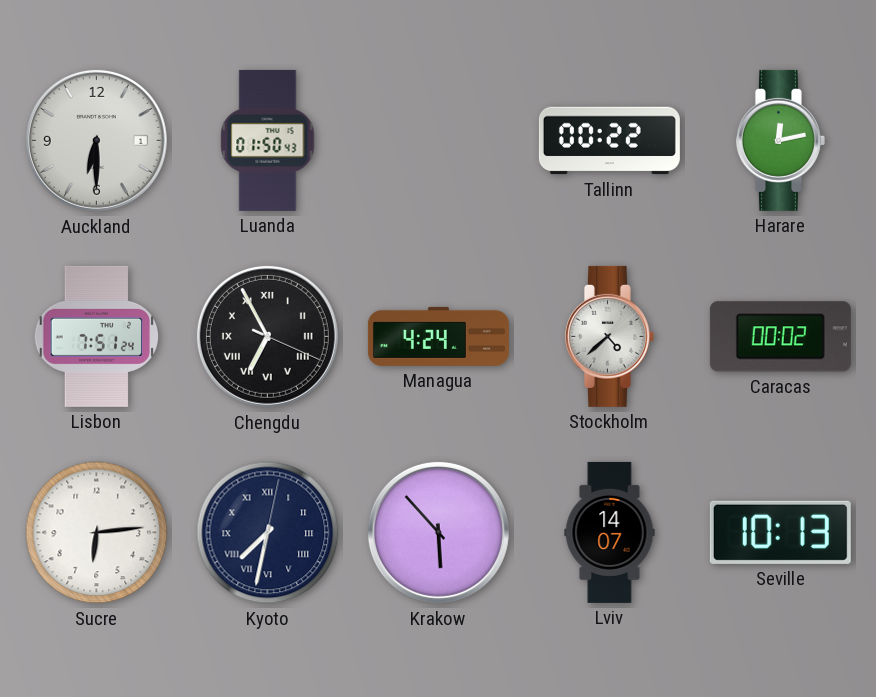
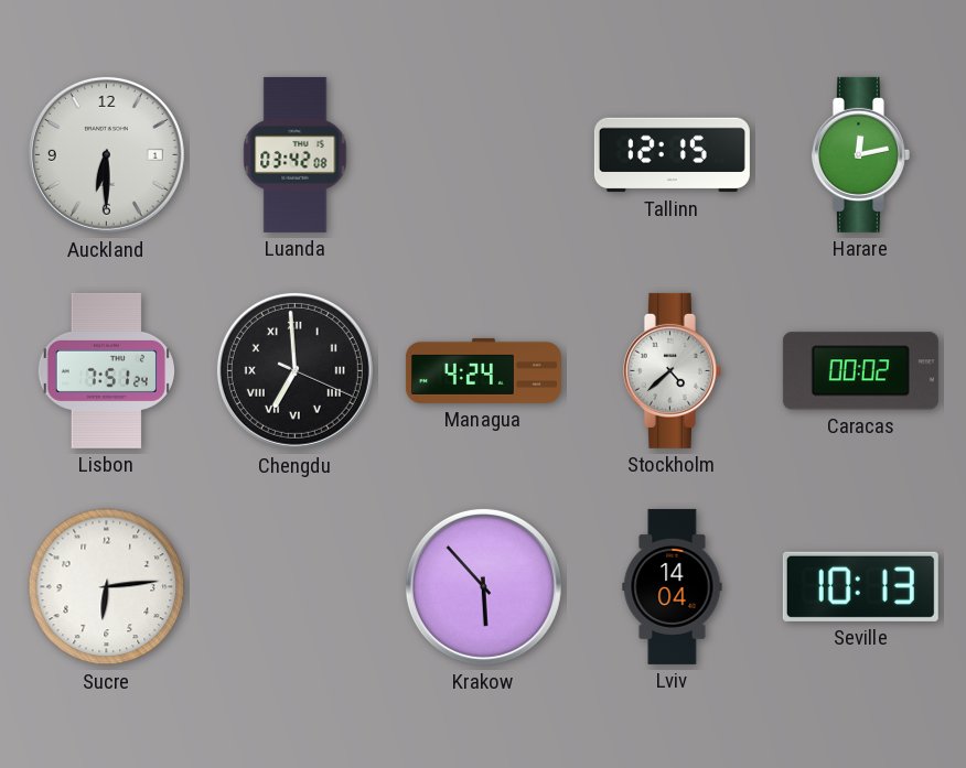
Luanda: 01:50 -> 03:42 (296, 154)
Tallinn: 00:22 -> 12:15 (672, 155)
Chengdu: 6:55 -> 6:59 (294, 370)
Kyoto: 7:32 -> none (268, 533)
Lviv: 14:07 -> 14:04 (673, 586)
